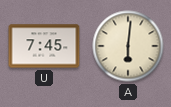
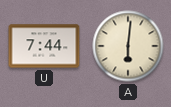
U: 7:45 -> 7:44 (44, 46)
